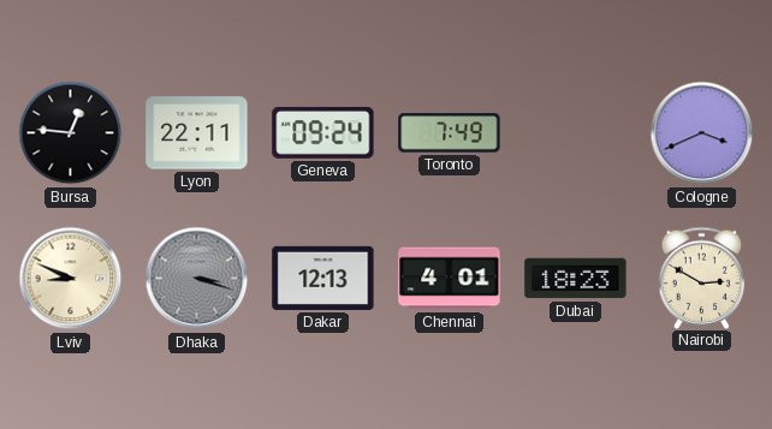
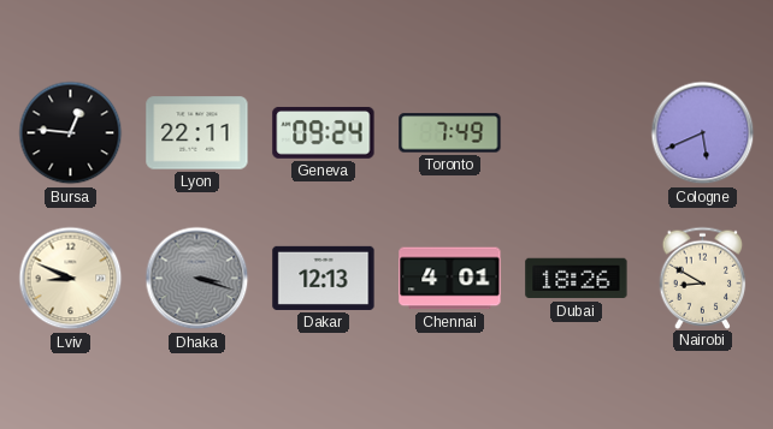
Cologne: 3:41 -> 5:41 (703, 133)
Dubai: 18:23 -> 18:26 (577, 279)
Nairobi: 2:50 -> 8:50 (703, 278)
